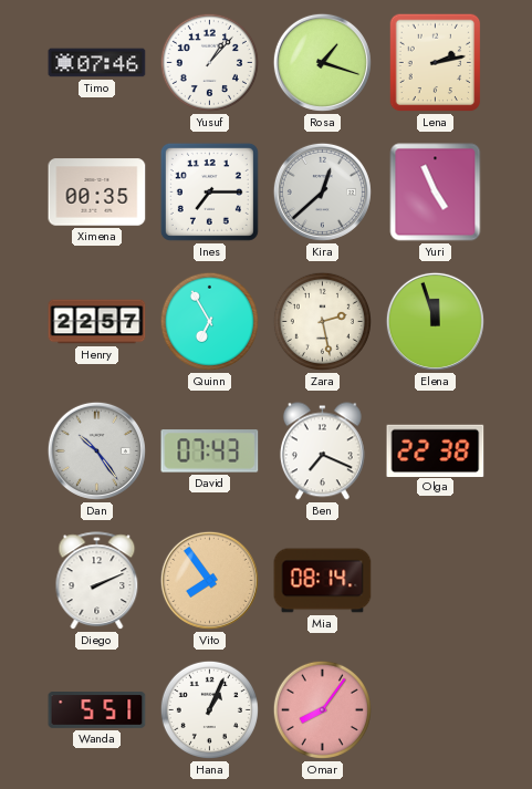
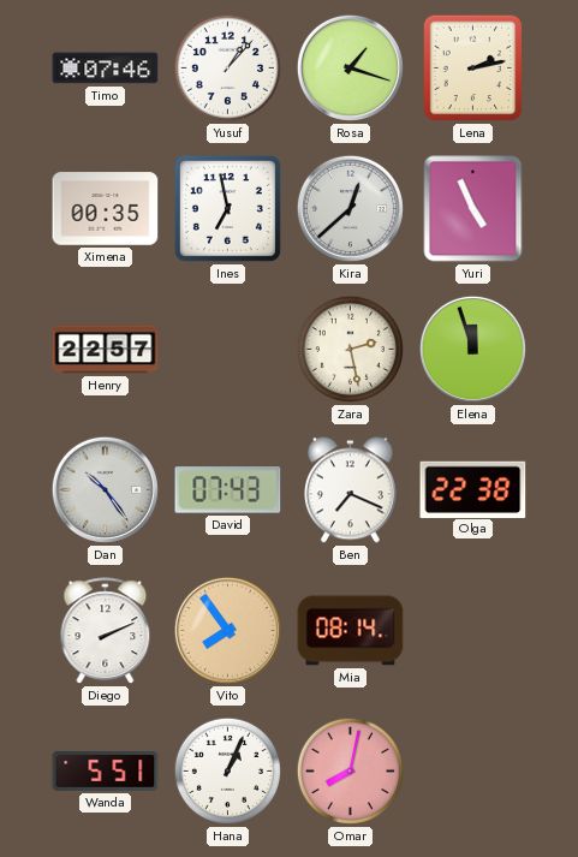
Ines: 7:15 -> 6:58 (227, 208)
Quinn: 6:55 -> none (209, 321)
Omar: 8:06 -> 8:02 (350, 770)
